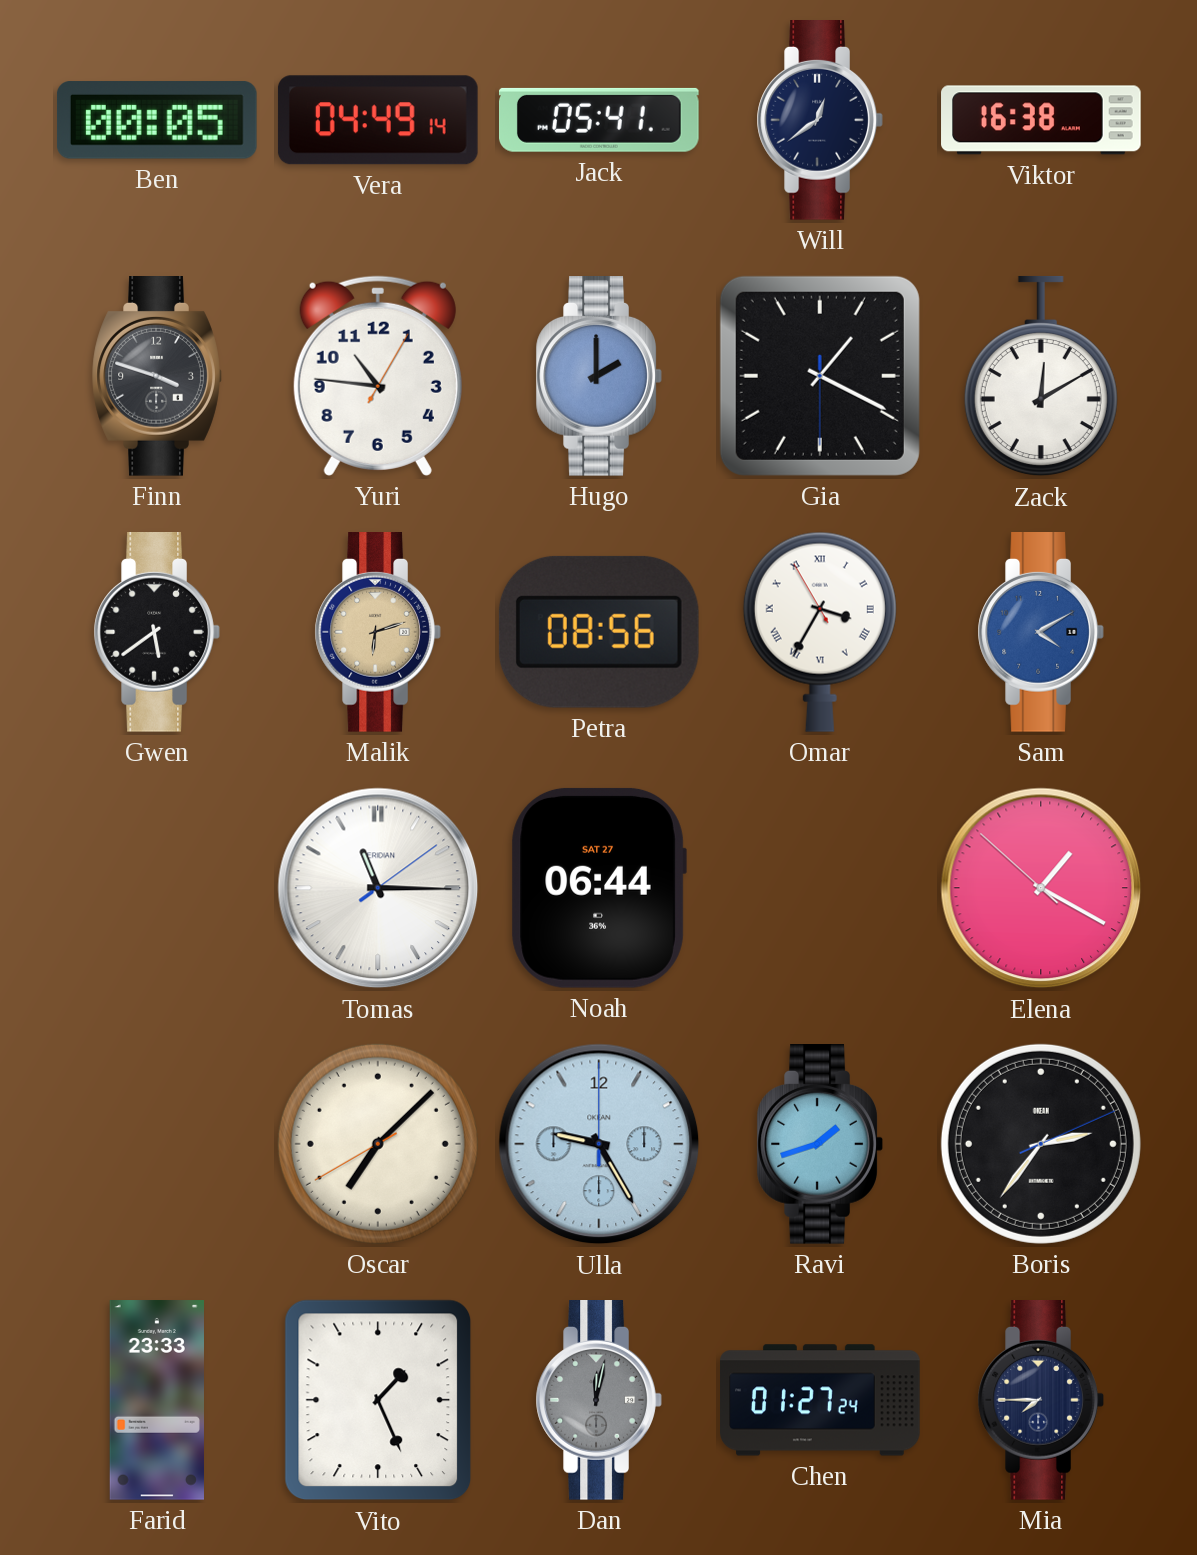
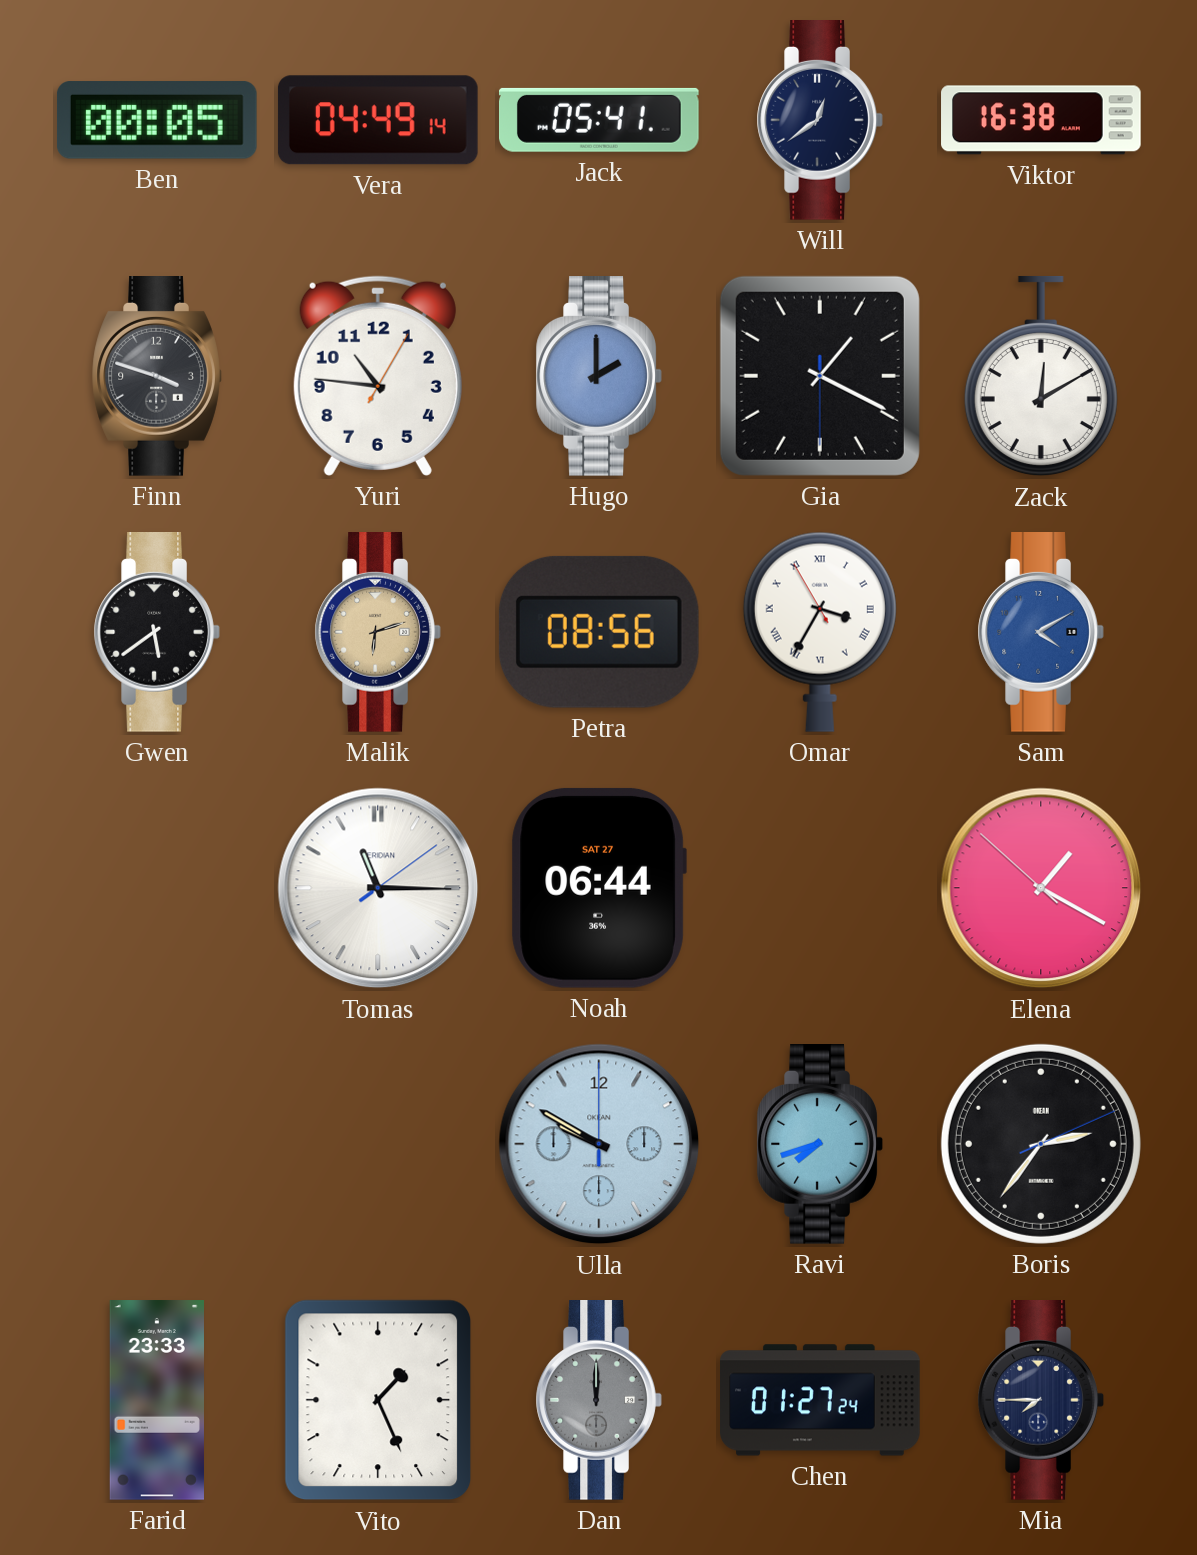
Oscar: 7:07 -> none (378, 1144)
Ulla: 9:25 -> 9:50 (599, 1144)
Ravi: 1:42 -> 7:42 (820, 1145)
Dan: 12:02 -> 12:00 (599, 1401)
